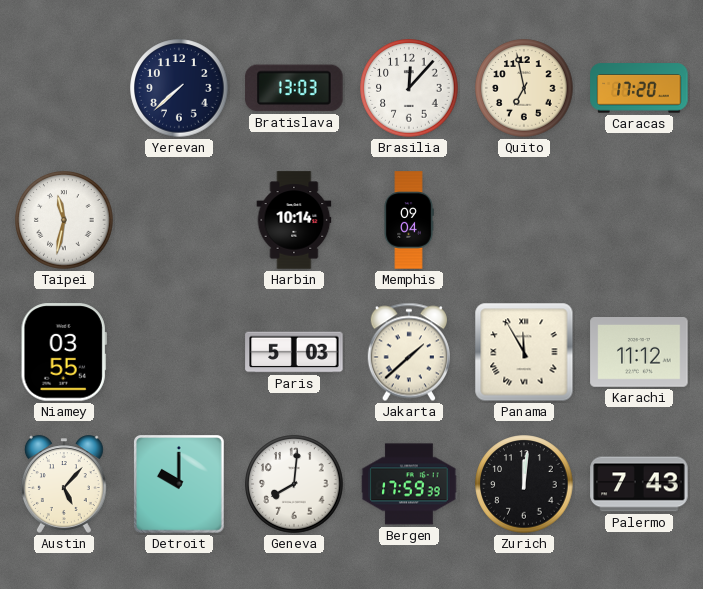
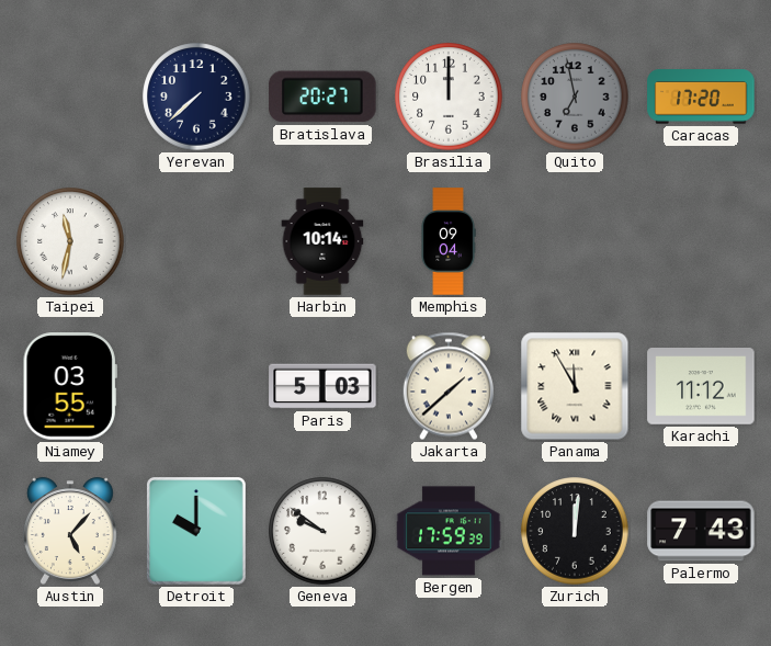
Bratislava: 13:03 -> 20:27 (322, 97)
Brasilia: 12:07 -> 12:00 (449, 97)
Quito dial: cream -> grey (575, 97)
Geneva: 8:01 -> 9:51 (322, 531)
